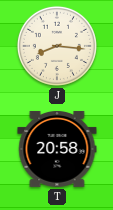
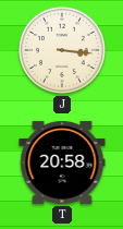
J: 8:16 -> 3:16 (62, 50)
